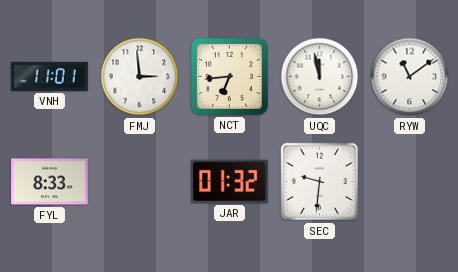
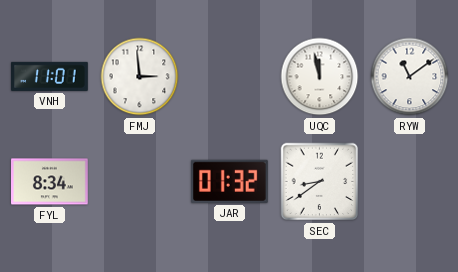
NCT: 6:44 -> none (229, 76)
FYL: 8:33 -> 8:34 (50, 182)
SEC: 9:31 -> 8:39 (320, 182)
